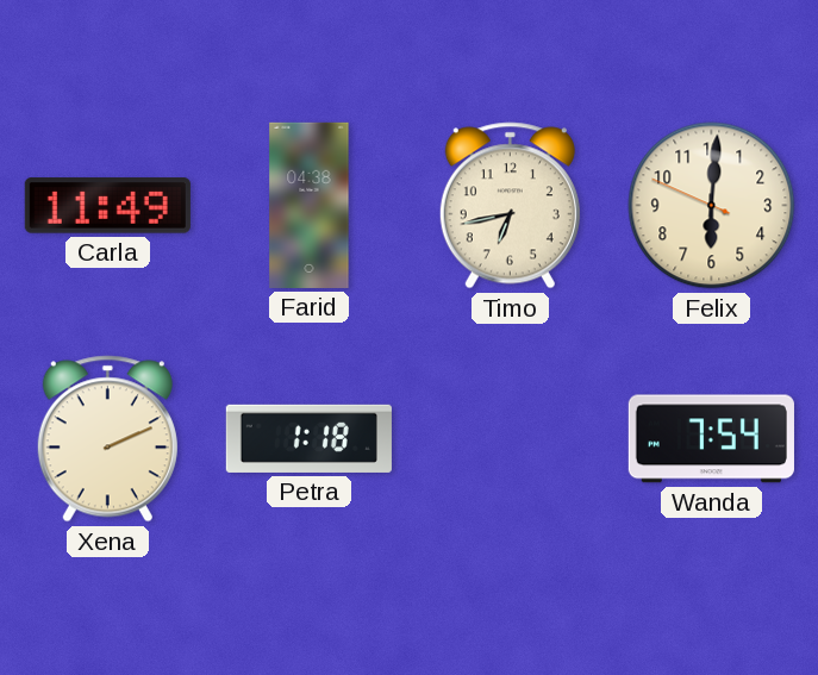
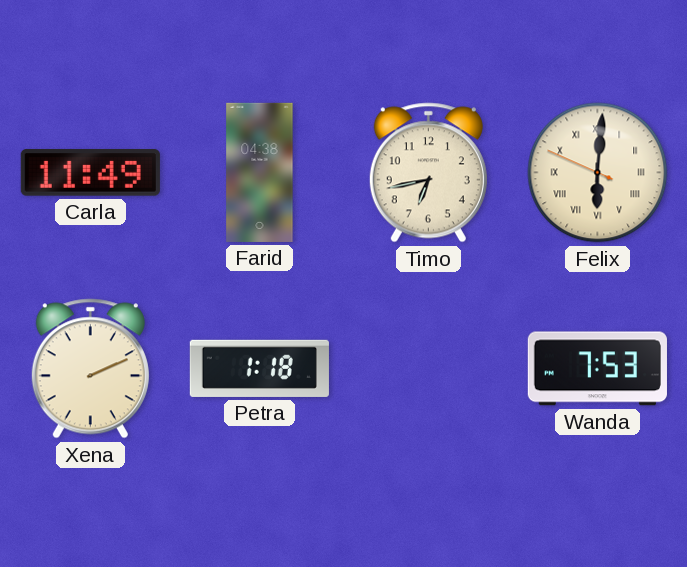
Felix numerals: Arabic -> Roman (598, 173)
Wanda: 7:54 -> 7:53 (597, 369)
